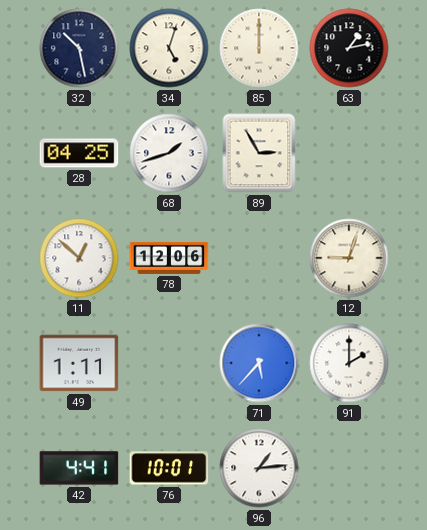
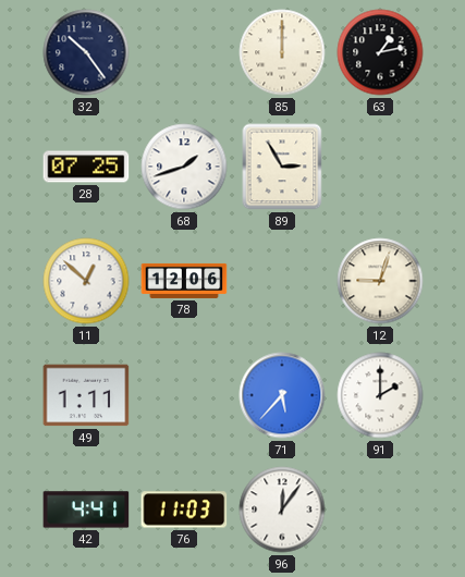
32: 10:28 -> 10:24 (86, 52)
34: 5:03 -> none (169, 48)
28: 04:25 -> 07:25 (86, 167)
76: 10:01 -> 11:03 (184, 510)
96: 1:14 -> 12:06 (282, 510)
